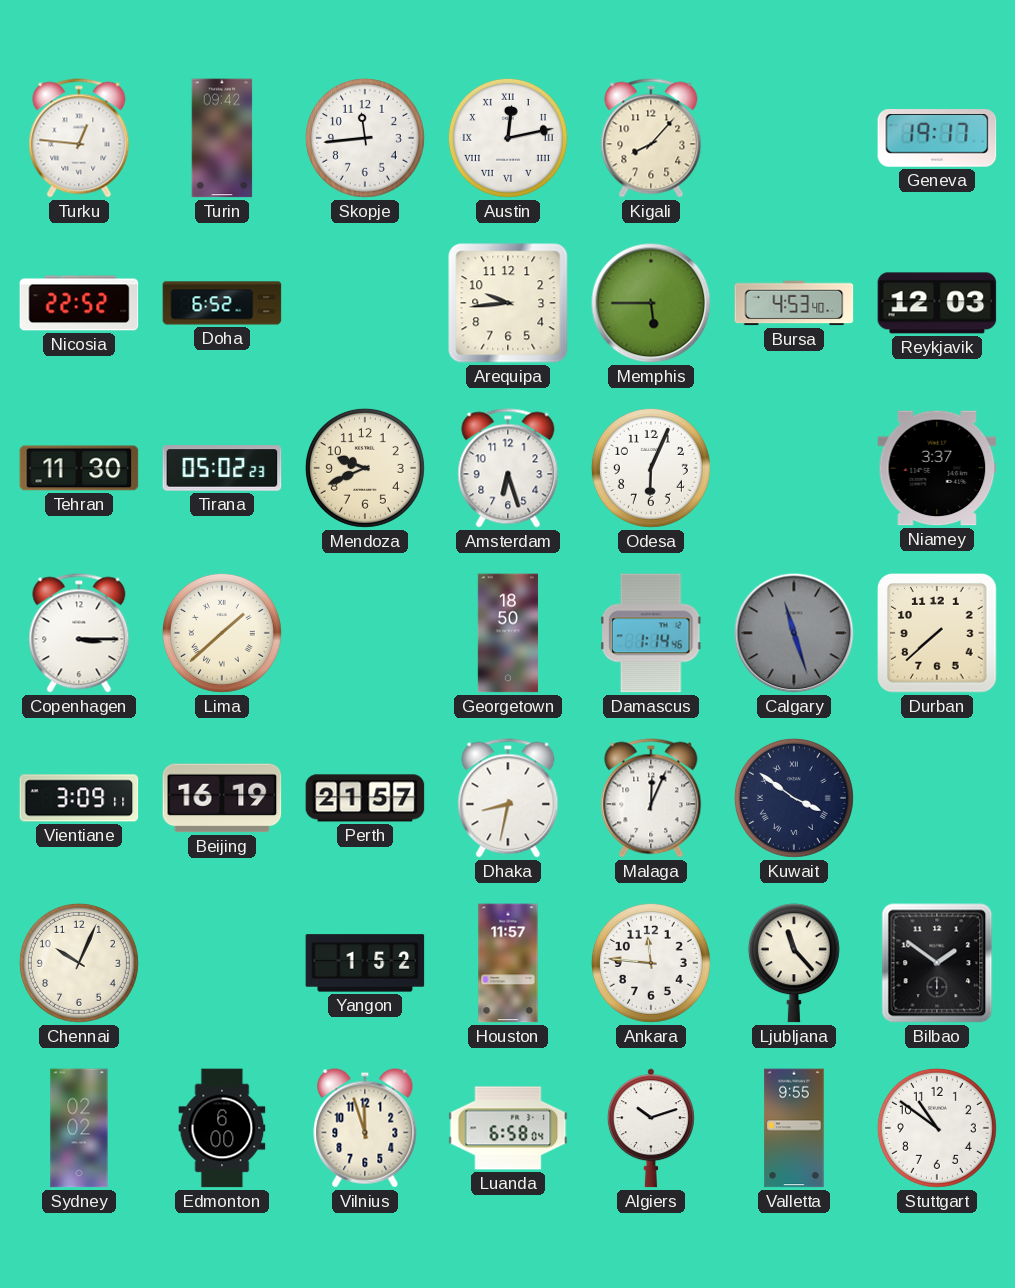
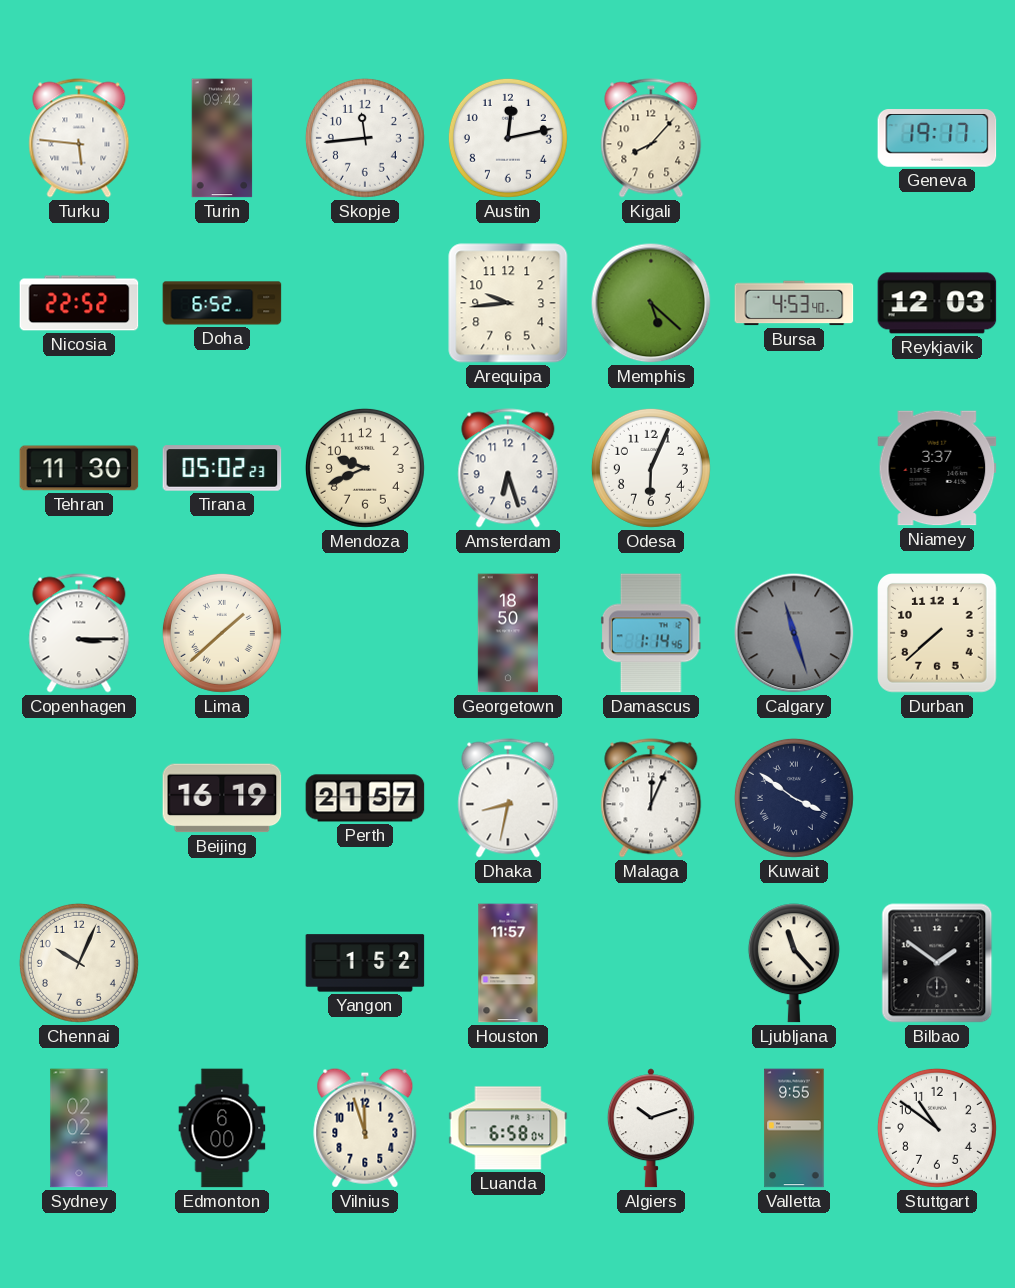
Turku: 12:46 -> 5:46 (79, 138)
Austin numerals: Roman -> Arabic (508, 138)
Memphis: 5:45 -> 5:22 (651, 303)
Vientiane: 3:09 -> none (79, 798)
Ankara: 11:46 -> none (651, 963)
